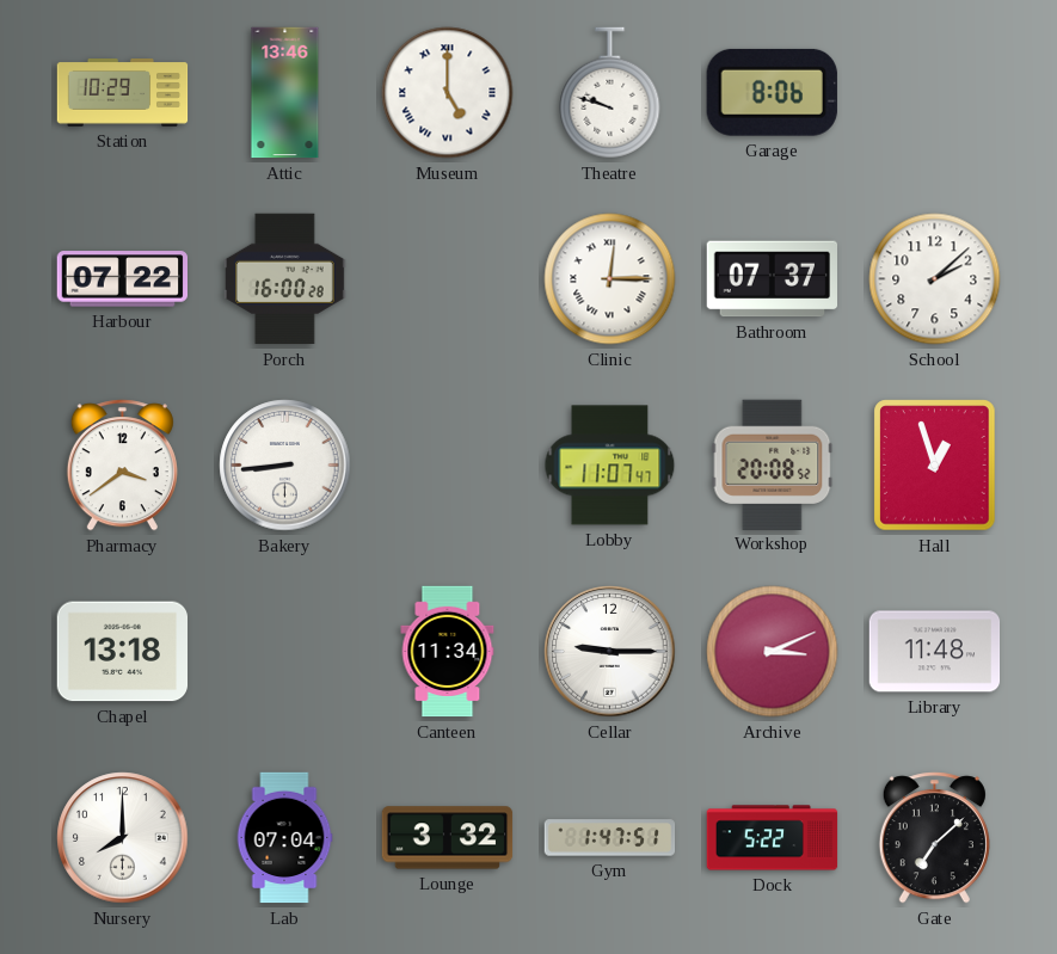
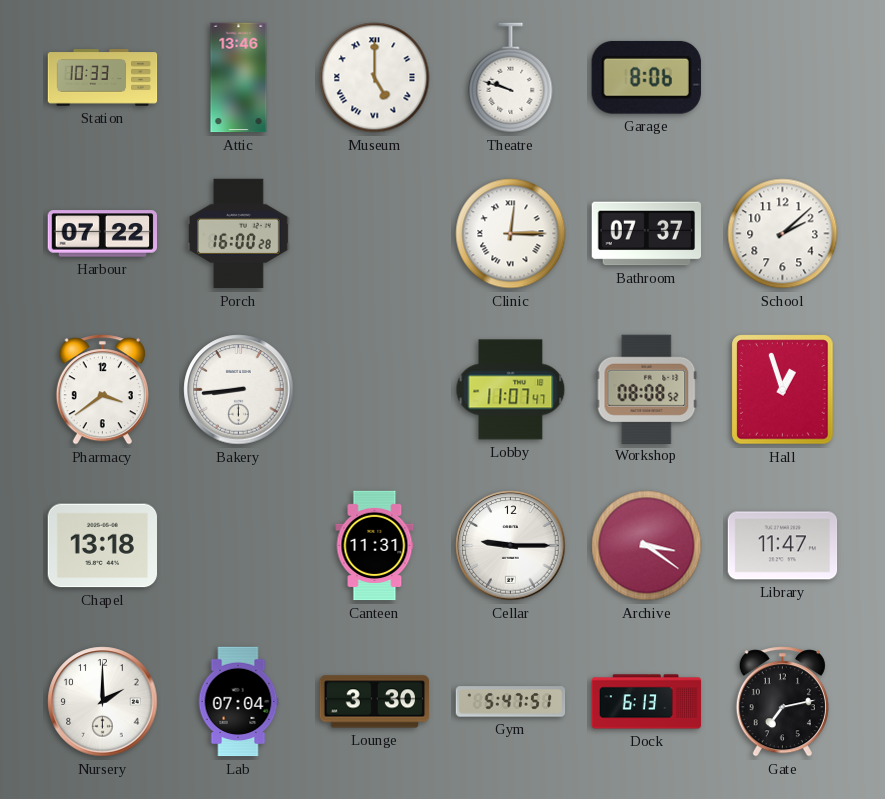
Station: 10:29 -> 10:33 (103, 78)
Workshop: 20:08 -> 08:08 (647, 389)
Canteen: 11:34 -> 11:31 (375, 546)
Archive: 3:11 -> 3:21 (647, 546)
Library: 11:48 -> 11:47 (783, 546)
Nursery: 8:00 -> 2:00 (103, 702)
Lounge: 3:32 -> 3:30 (375, 702)
Gym: 1:47 -> 5:47 (511, 702)
Dock: 5:22 -> 6:13 (647, 702)
Gate: 7:08 -> 7:13 (782, 702)
